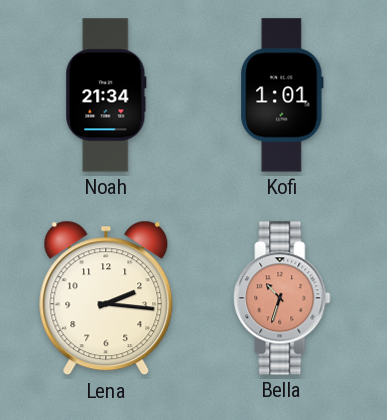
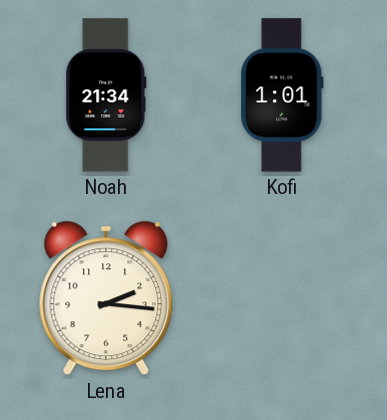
Bella: 10:33 -> none (282, 298)
